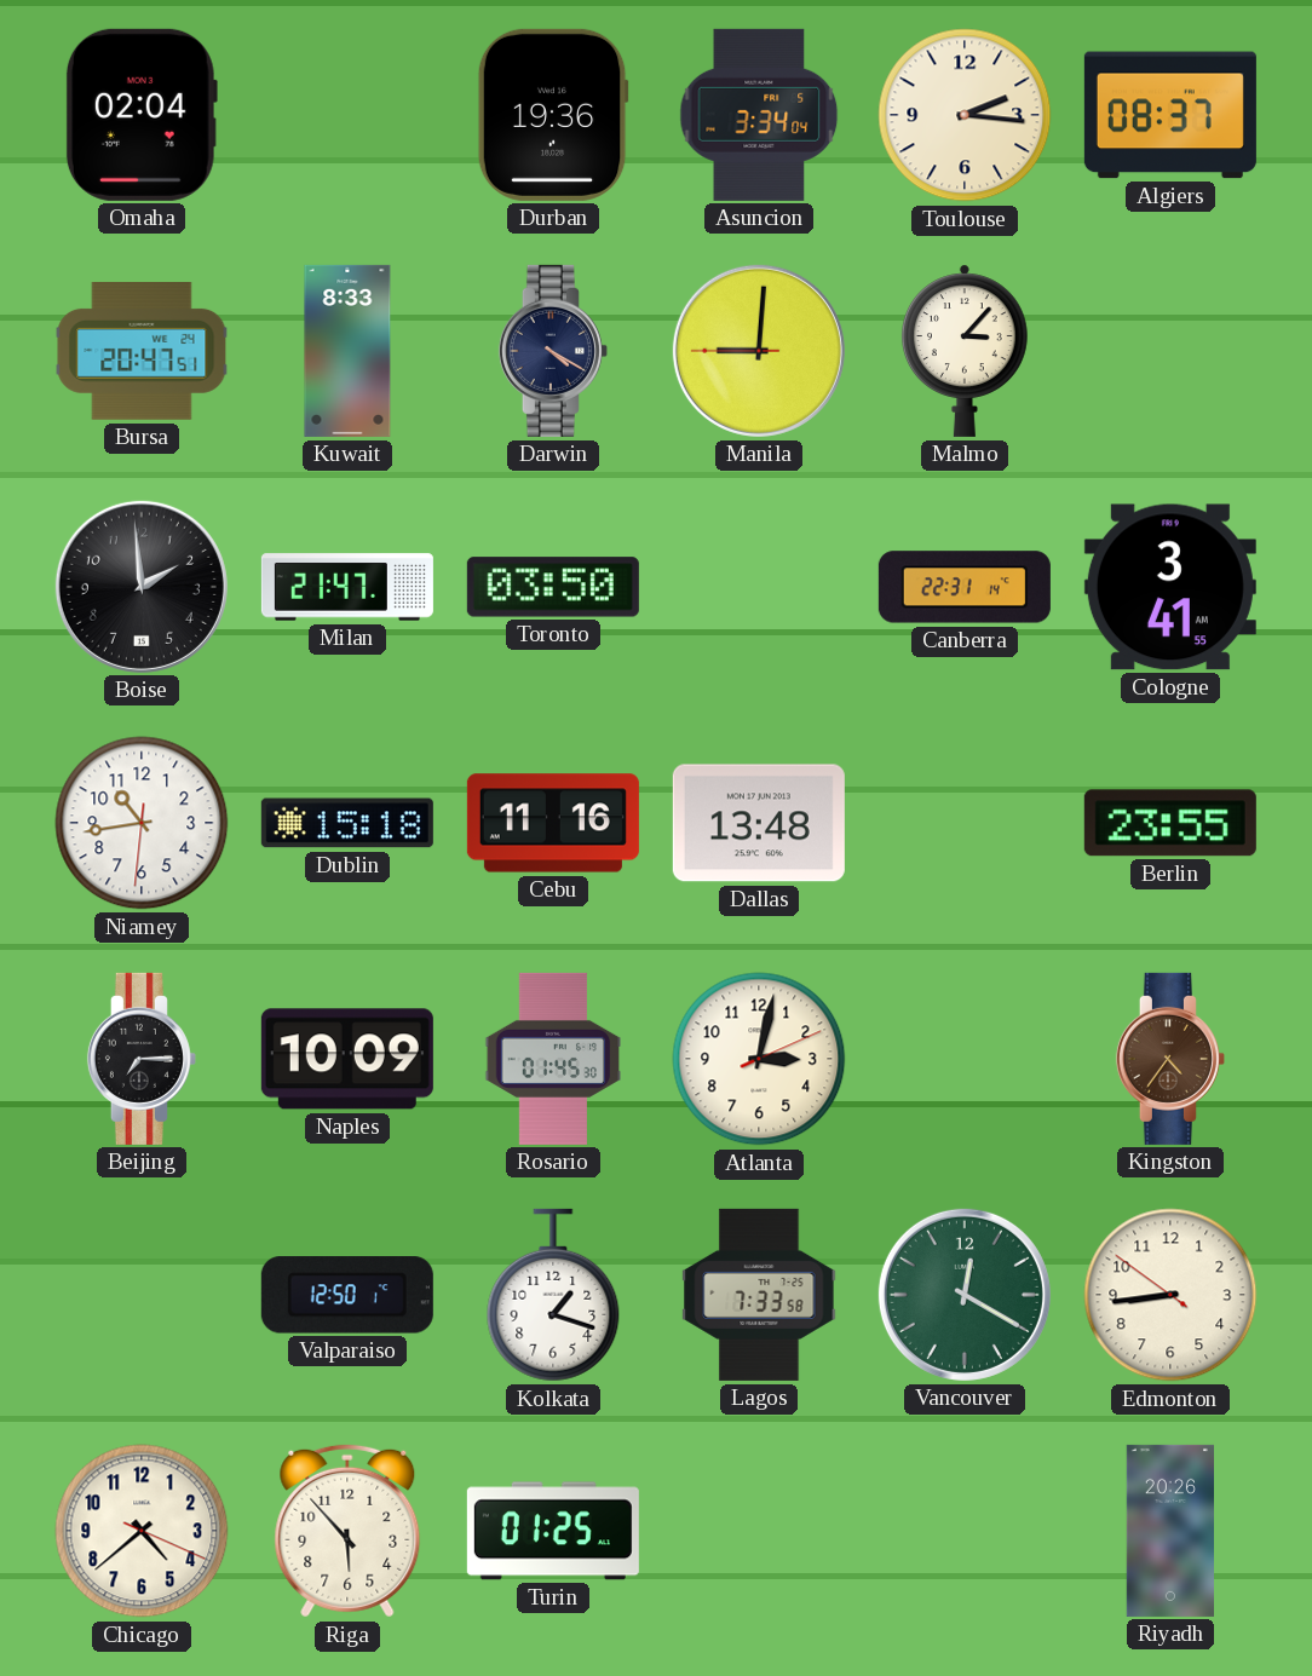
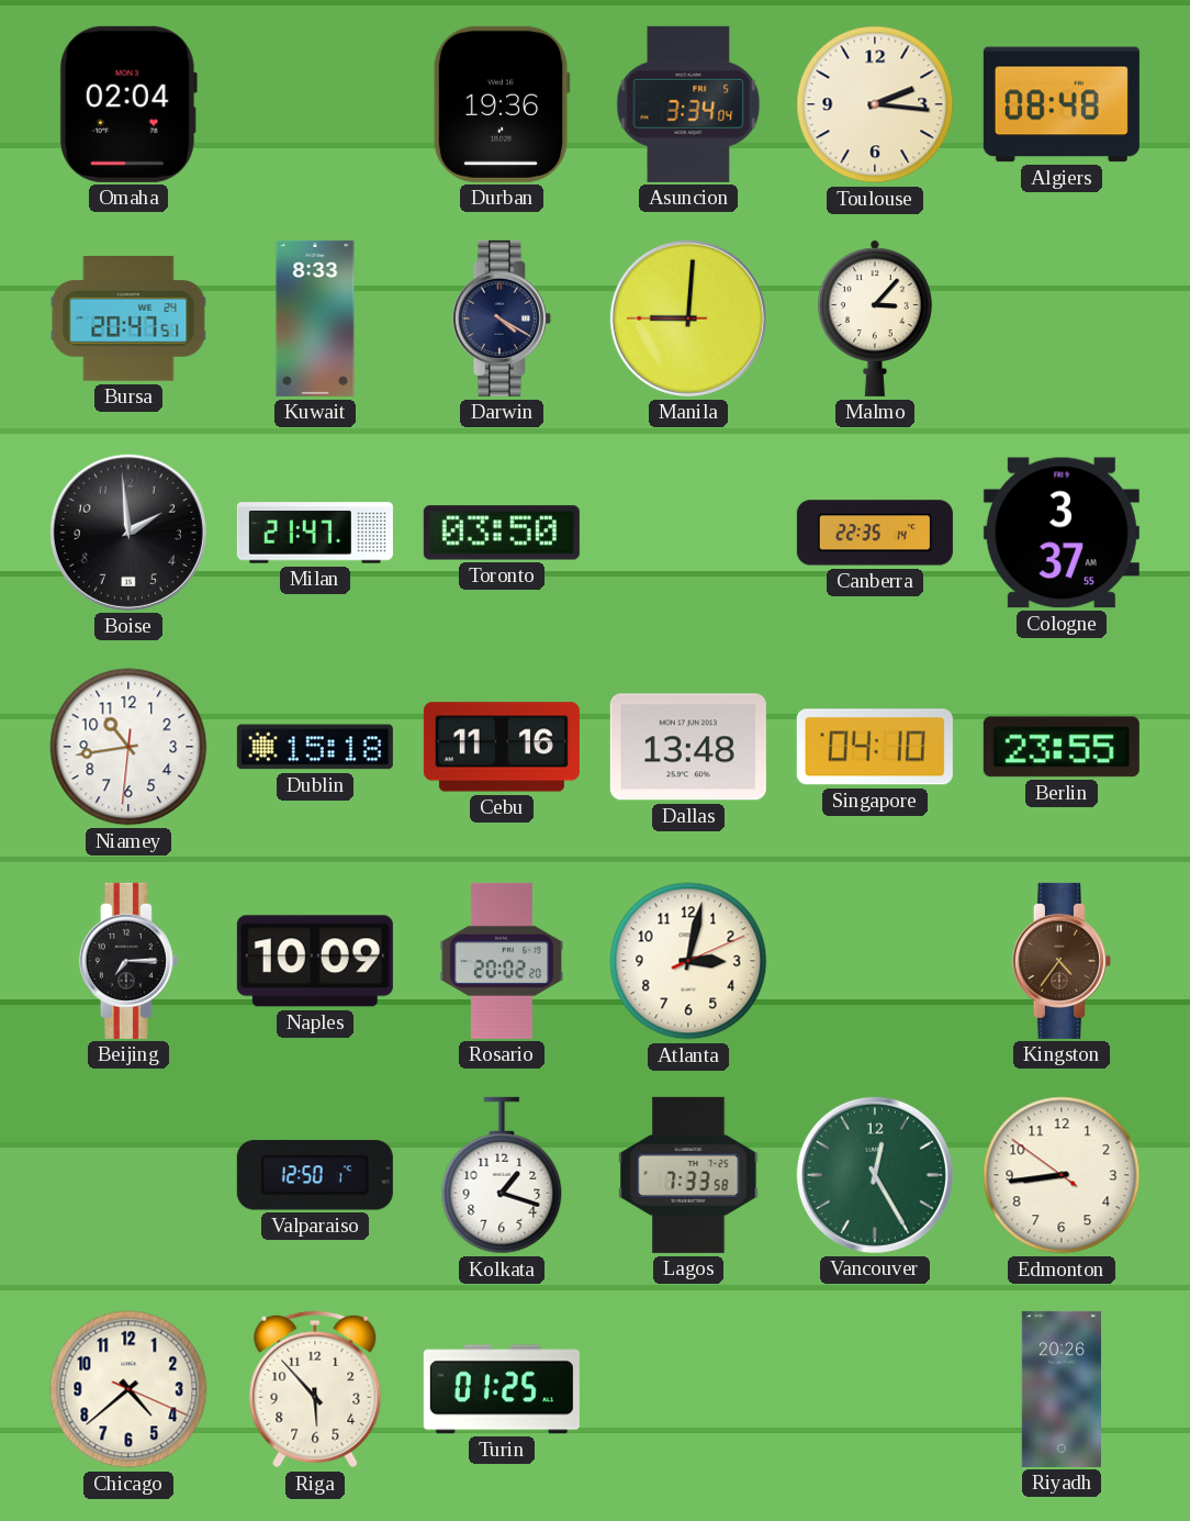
Algiers: 08:37 -> 08:48 (1062, 104)
Canberra: 22:31 -> 22:35 (875, 533)
Cologne: 3:41 -> 3:37 (1062, 533)
Singapore: none -> 04:10 (875, 747)
Rosario: 01:45 -> 20:02 (502, 961)
Vancouver: 12:20 -> 12:25 (875, 1175)
